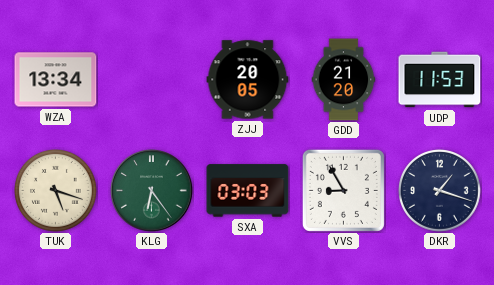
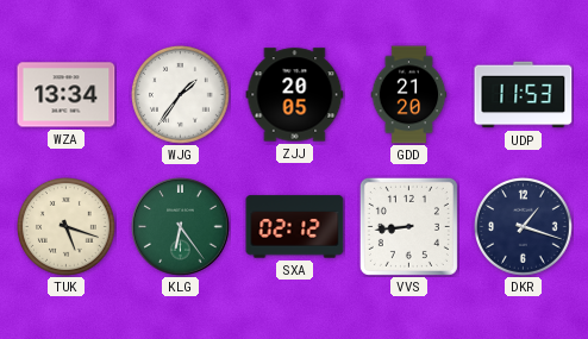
WJG: none -> 1:36 (181, 95)
SXA: 03:03 -> 02:12 (295, 227)
VVS: 8:55 -> 8:44 (408, 226)
